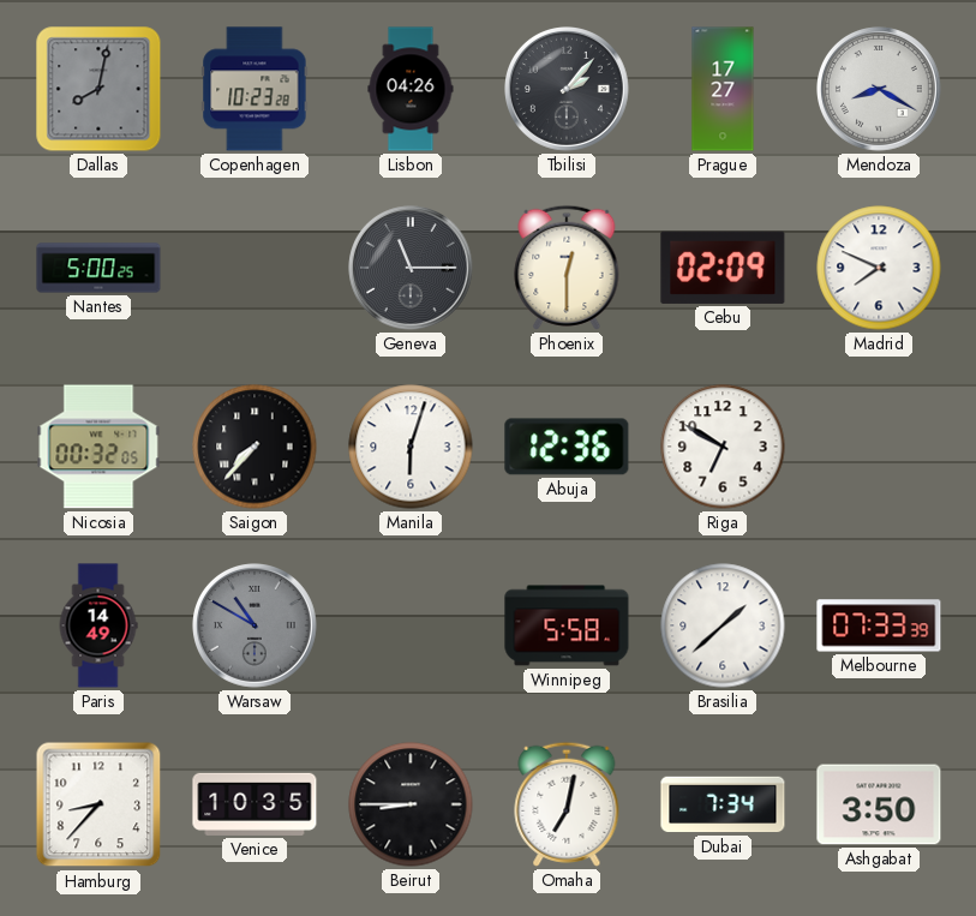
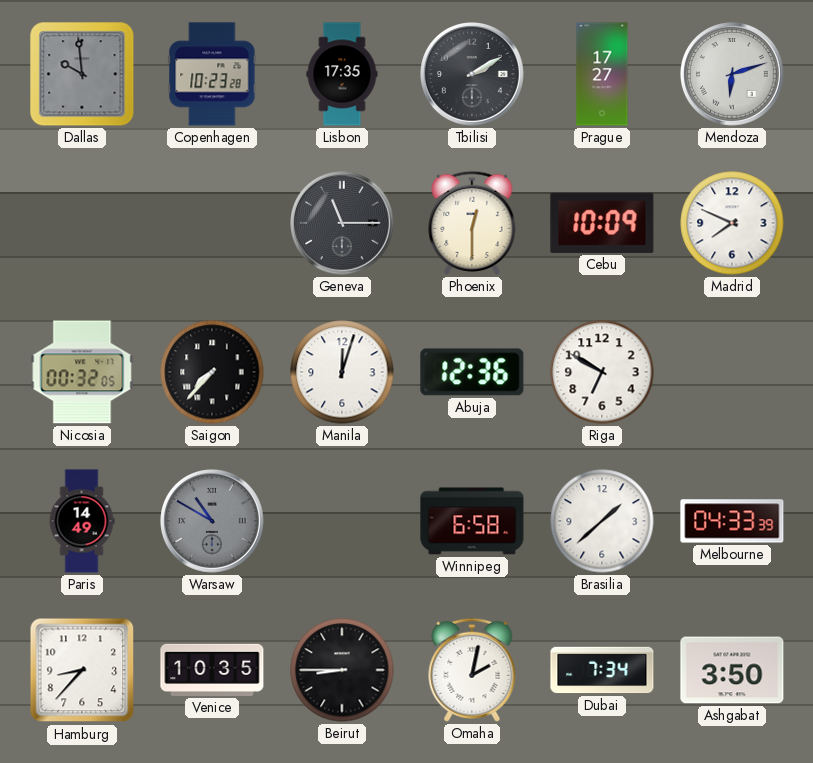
Dallas: 8:02 -> 9:59 (82, 74)
Lisbon: 04:26 -> 17:35 (342, 74)
Tbilisi: 2:07 -> 2:10 (473, 75)
Mendoza: 8:20 -> 6:12 (733, 75)
Nantes: 5:00 -> none (98, 268)
Cebu: 02:09 -> 10:09 (602, 223)
Manila: 6:03 -> 12:03 (342, 372)
Winnipeg: 5:58 -> 6:58 (472, 521)
Melbourne: 07:33 -> 04:33 (732, 521)
Omaha: 7:02 -> 2:02 (472, 670)
